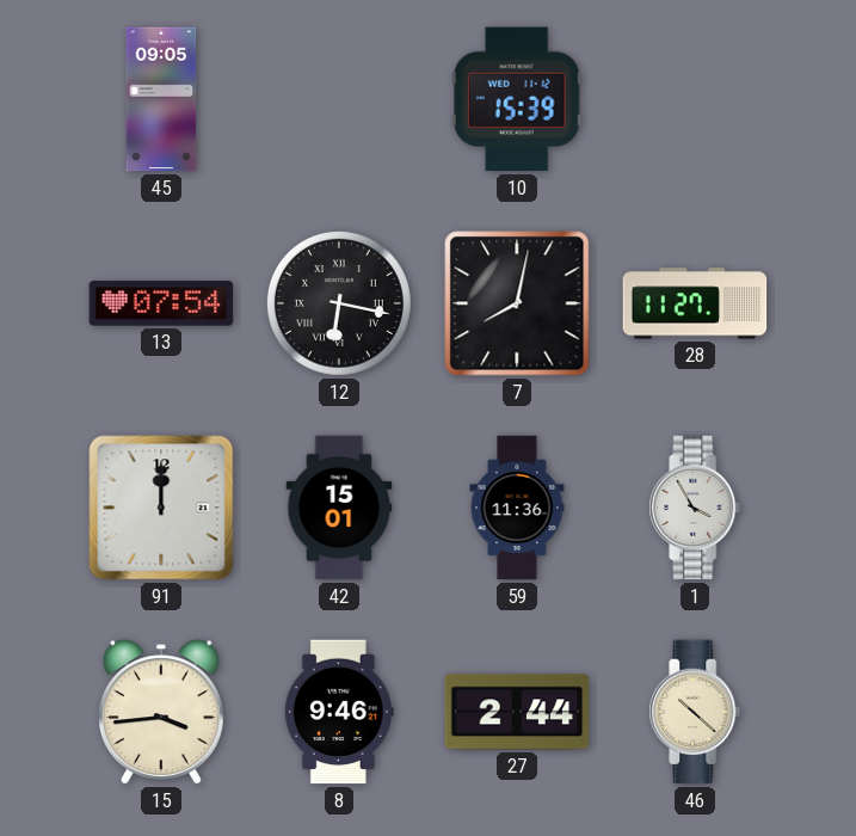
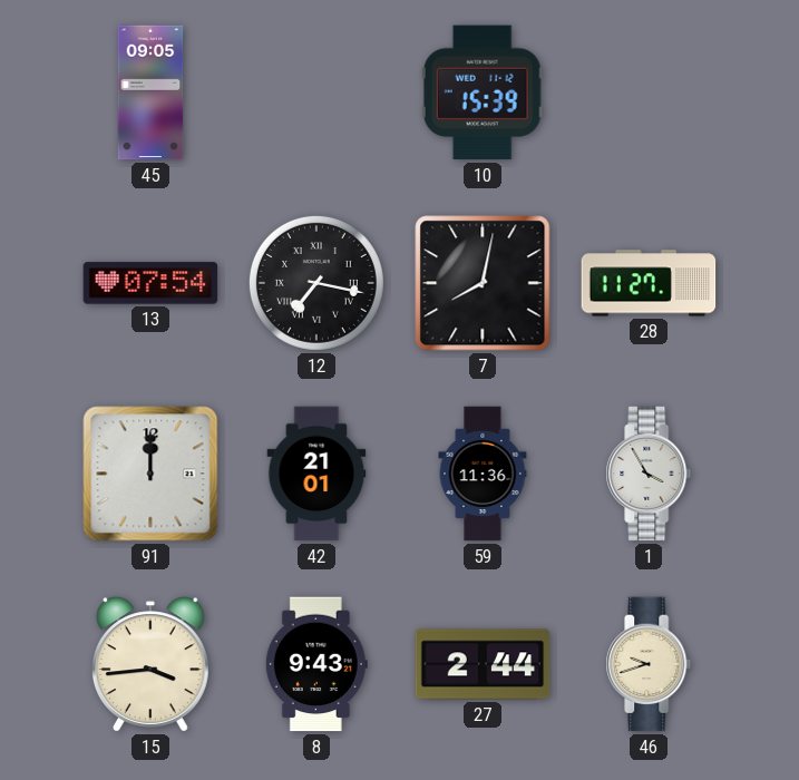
12: 6:17 -> 7:17 (316, 283)
42: 15:01 -> 21:01 (316, 474)
8: 9:46 -> 9:43 (316, 664)
46: 10:22 -> 9:42 (649, 664)
